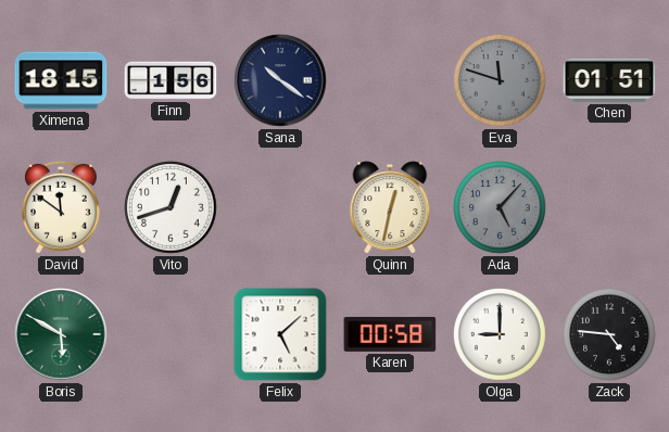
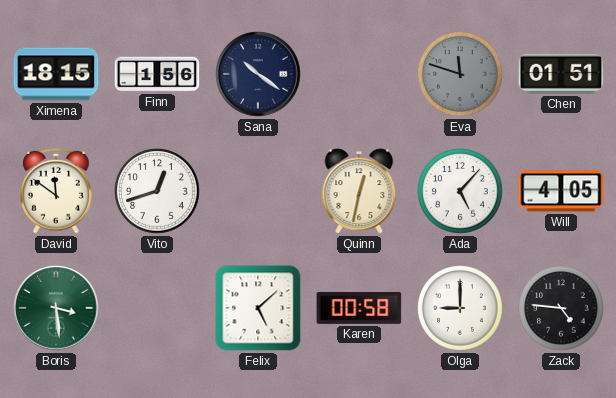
Ada dial: grey -> white (461, 192)
Will: none -> 4:05 (561, 191)
Boris: 5:50 -> 3:29 (56, 308)
